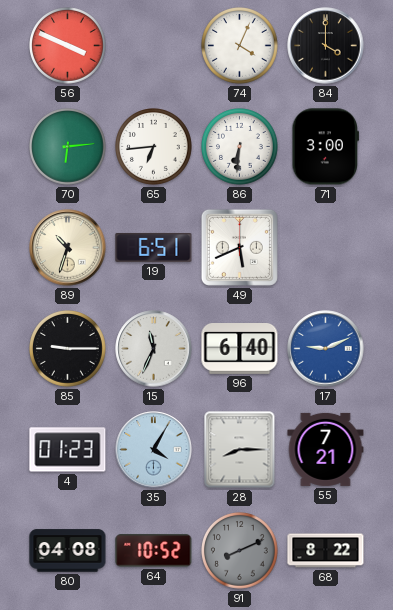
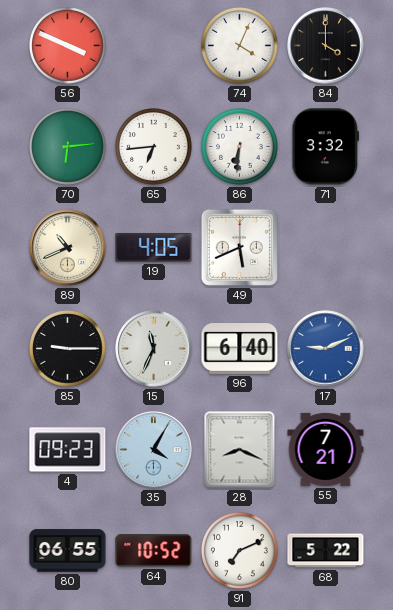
71: 3:00 -> 3:32 (325, 147)
89: 10:33 -> 10:41 (68, 248)
19: 6:51 -> 4:05 (154, 247)
4: 01:23 -> 09:23 (68, 450)
28: 8:15 -> 8:19 (240, 450)
80: 04:08 -> 06:55 (68, 551)
91: 8:11 -> 7:11 (240, 551)
91 dial: grey -> white (240, 551)
68: 8:22 -> 5:22 (326, 551)
